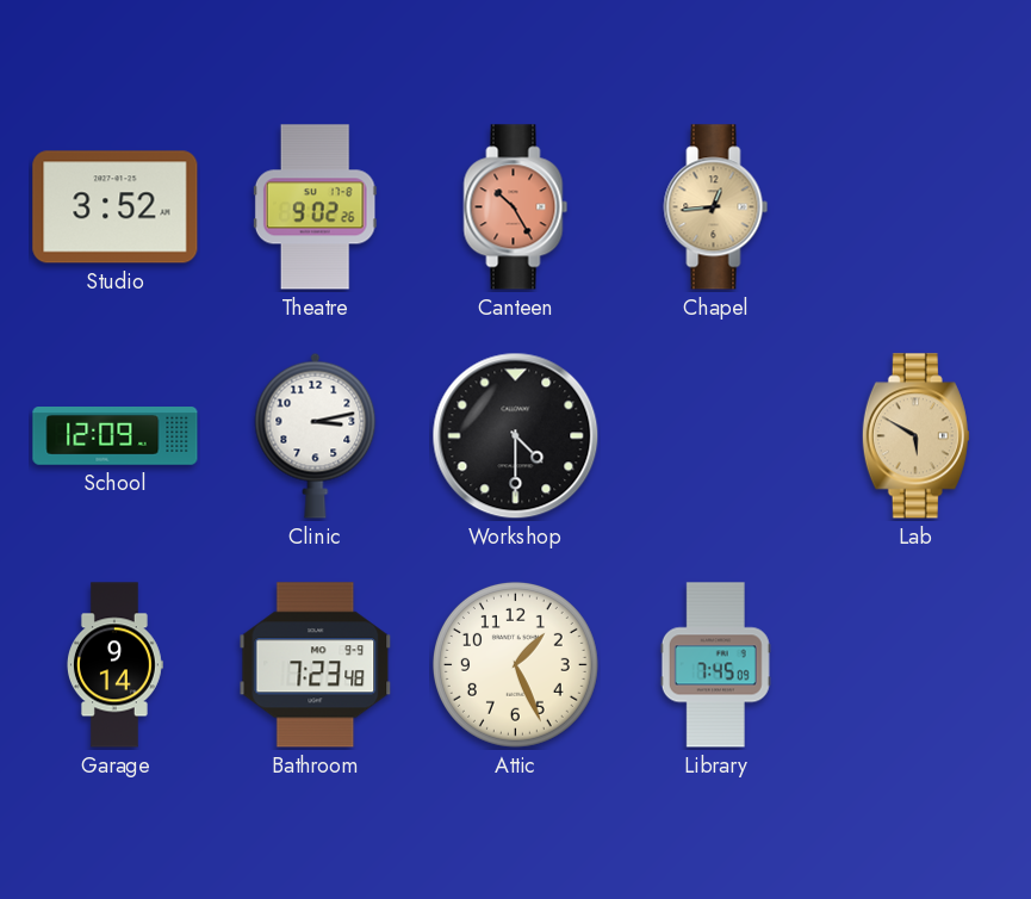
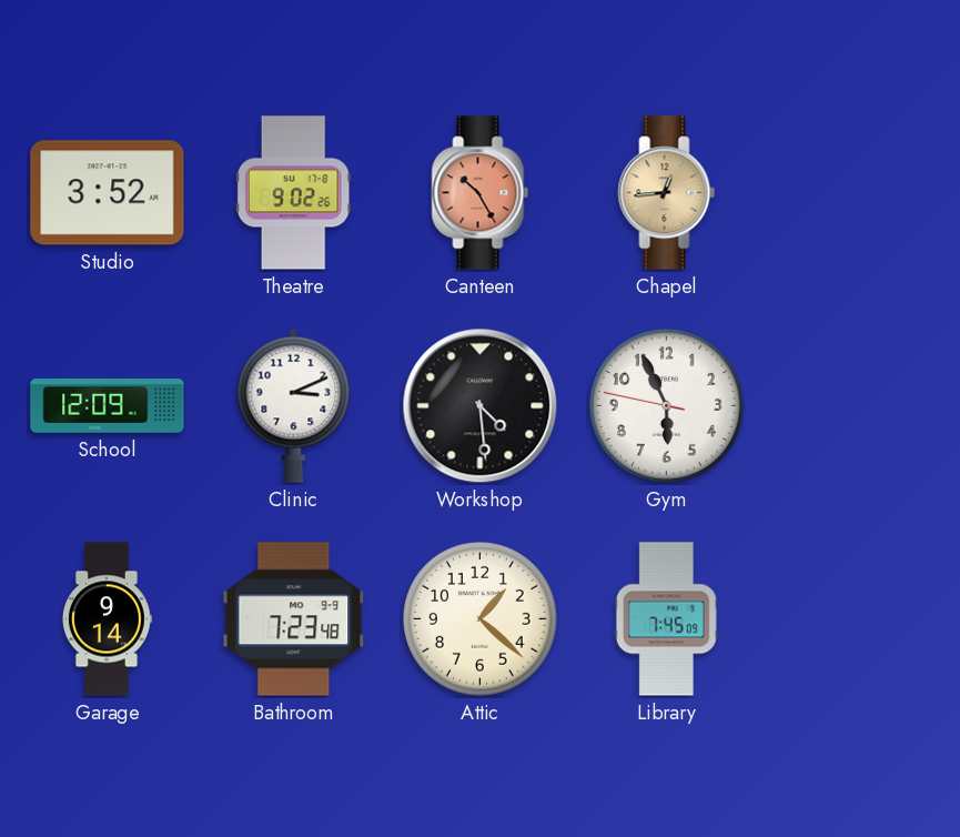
Clinic: 3:13 -> 3:11 (294, 405)
Workshop: 4:30 -> 4:29 (481, 406)
Gym: none -> 5:55 (666, 405)
Lab: 5:50 -> none (915, 436)
Attic: 1:26 -> 1:22 (479, 618)
